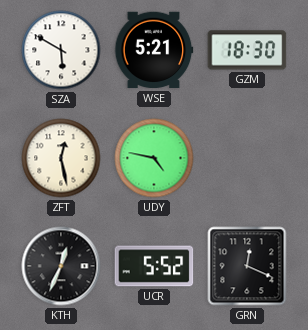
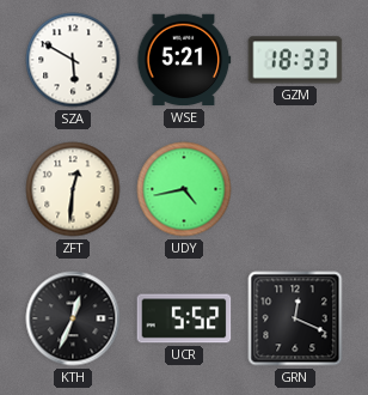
GZM: 18:30 -> 18:33 (295, 60)
ZFT: 12:28 -> 12:31 (73, 189)
UDY: 4:47 -> 4:43 (184, 189)
